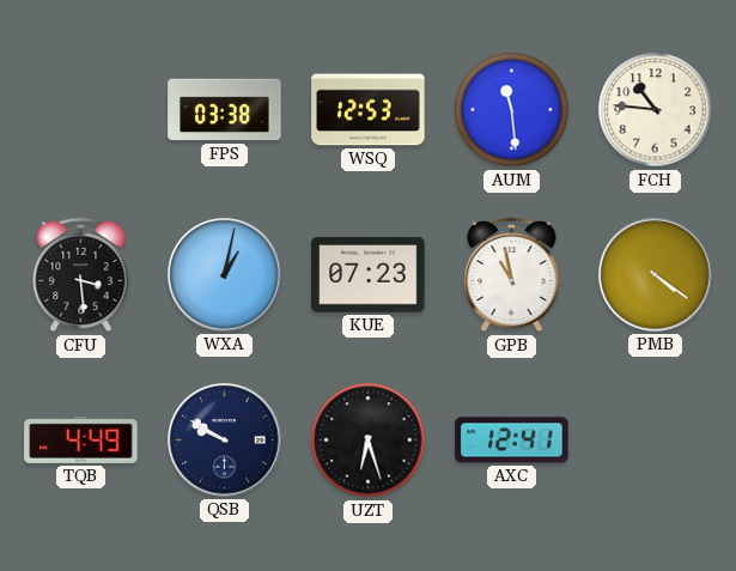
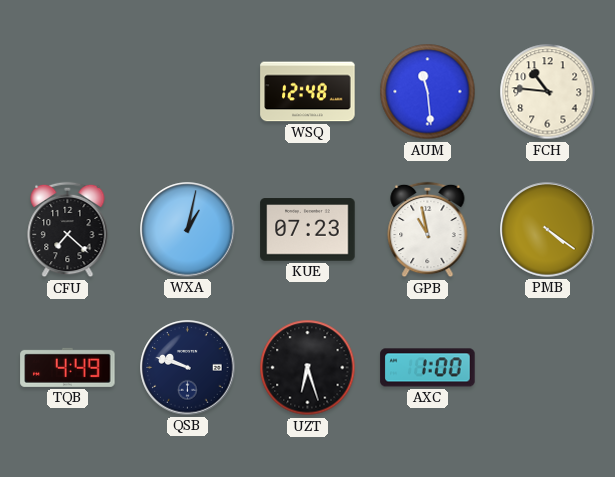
FPS: 03:38 -> none (225, 110)
WSQ: 12:53 -> 12:48 (308, 92)
CFU: 3:29 -> 7:22 (68, 230)
QSB: 9:50 -> 9:48 (188, 368)
AXC: 12:41 -> 1:00 (428, 368)
